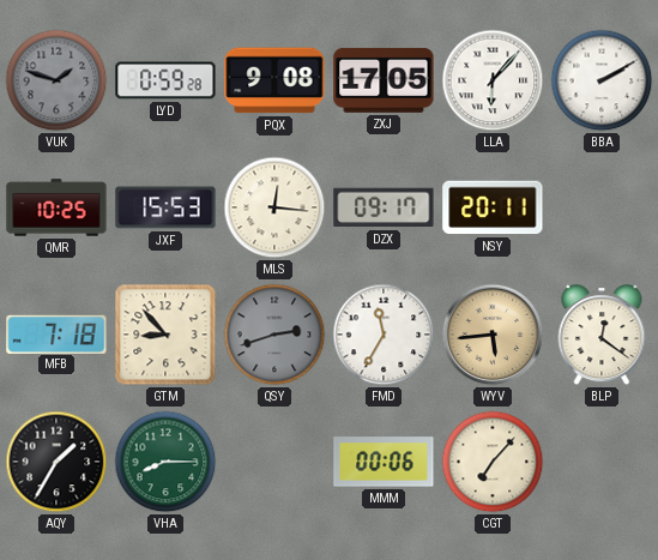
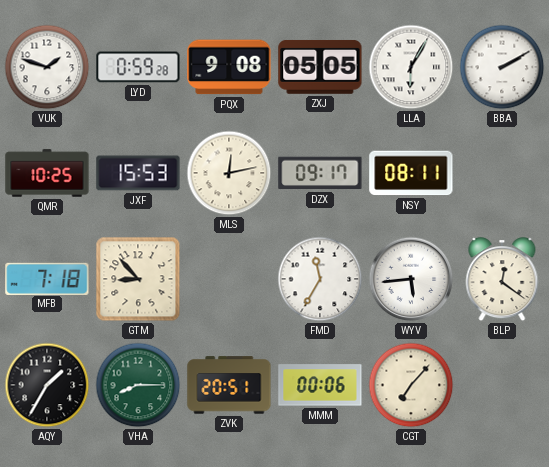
VUK dial: grey -> white (47, 67)
ZXJ: 17:05 -> 05:05 (320, 67)
LLA: 6:07 -> 6:05 (411, 67)
MLS: 12:16 -> 12:13 (229, 173)
NSY: 20:11 -> 08:11 (411, 173)
QSY: 2:42 -> none (274, 335)
WYV dial: champagne -> white (411, 279)
ZVK: none -> 20:51 (229, 385)
